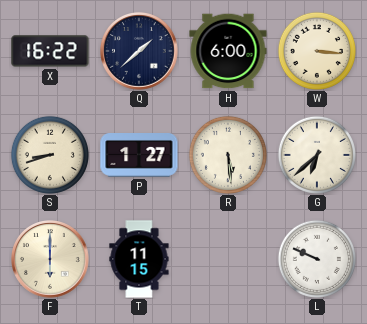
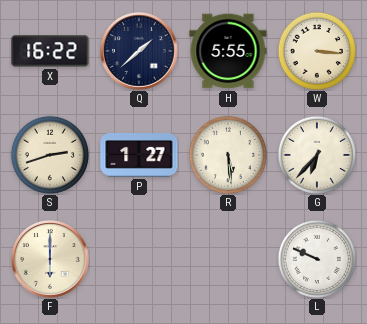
H: 6:00 -> 5:55 (228, 51)
S: 8:42 -> 2:42 (50, 155)
G: 6:38 -> 6:37 (317, 155)
T: 11:15 -> none (139, 259)
